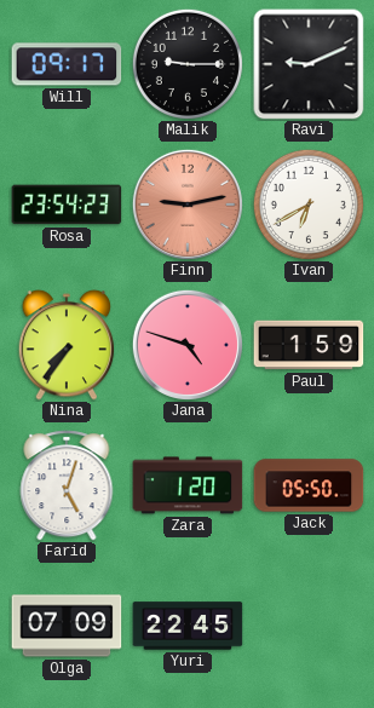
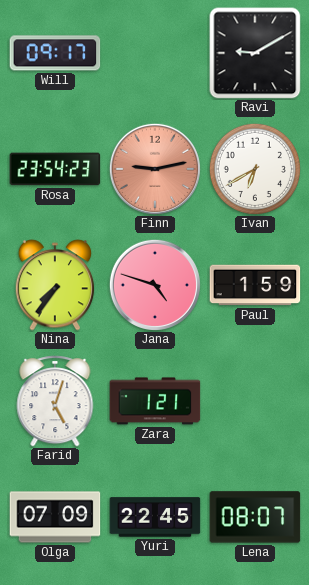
Malik: 9:15 -> none (188, 64)
Ravi: 9:11 -> 9:10 (255, 53)
Zara: 1:20 -> 1:21 (155, 401)
Jack: 05:50 -> none (309, 485)
Lena: none -> 08:07 (255, 517)
